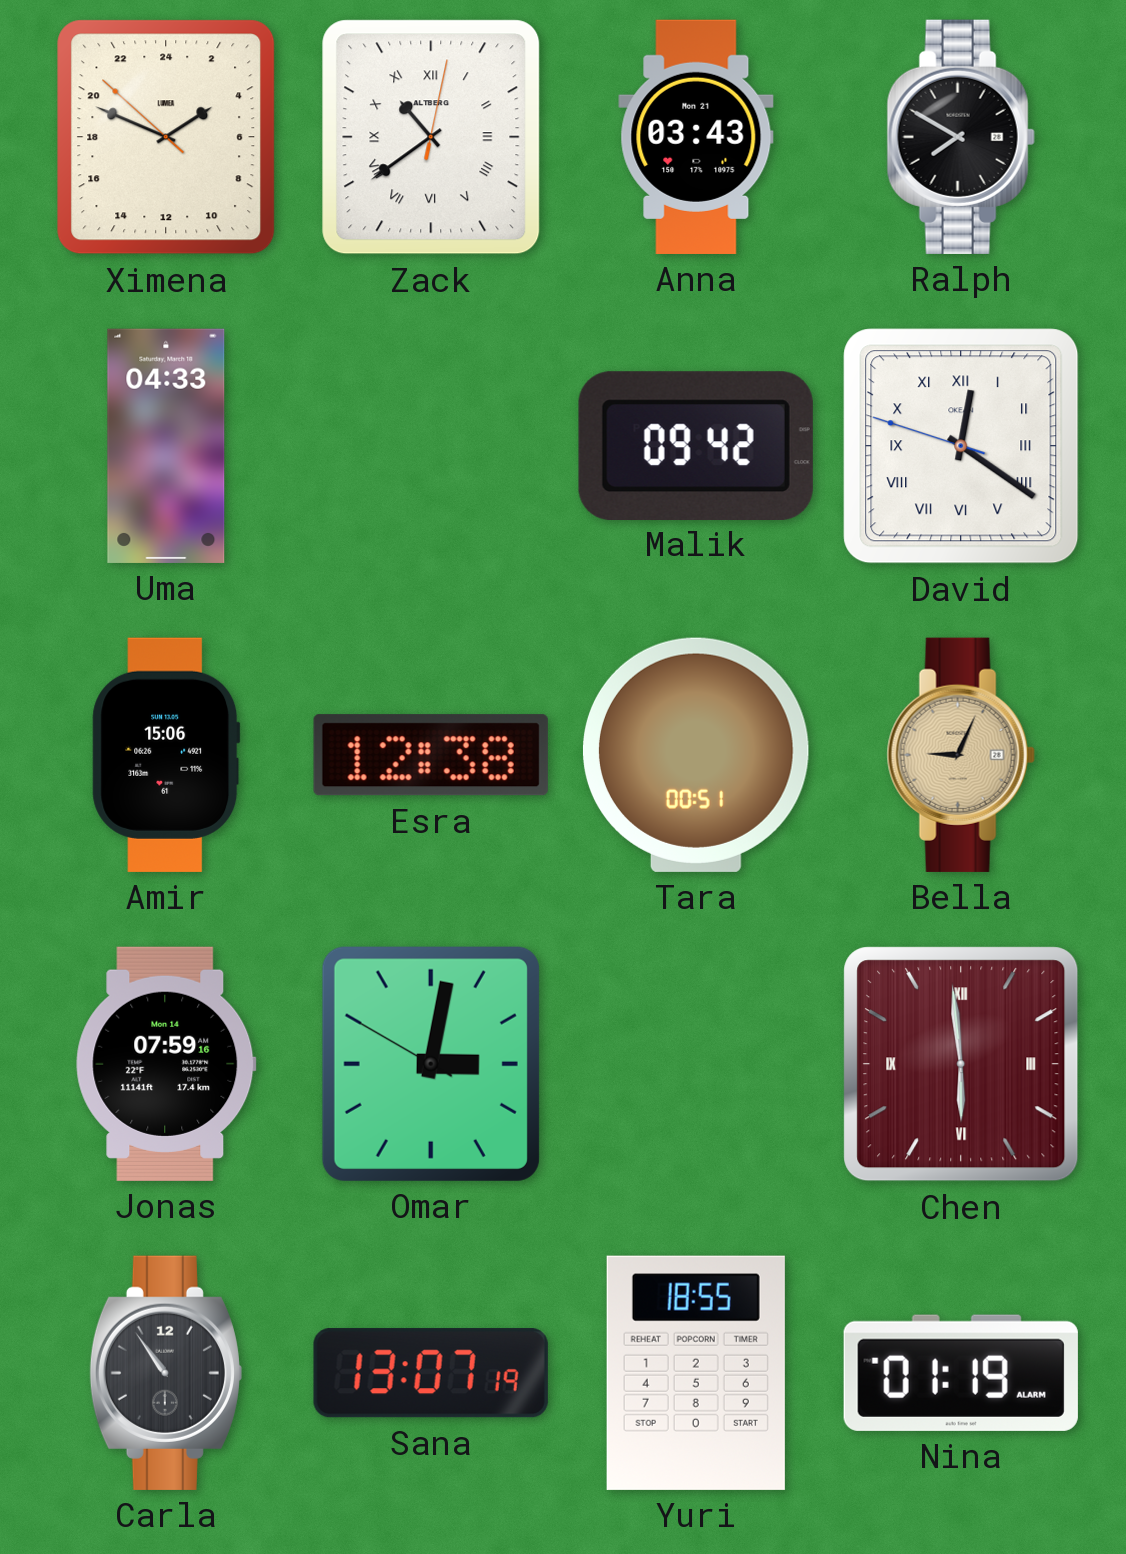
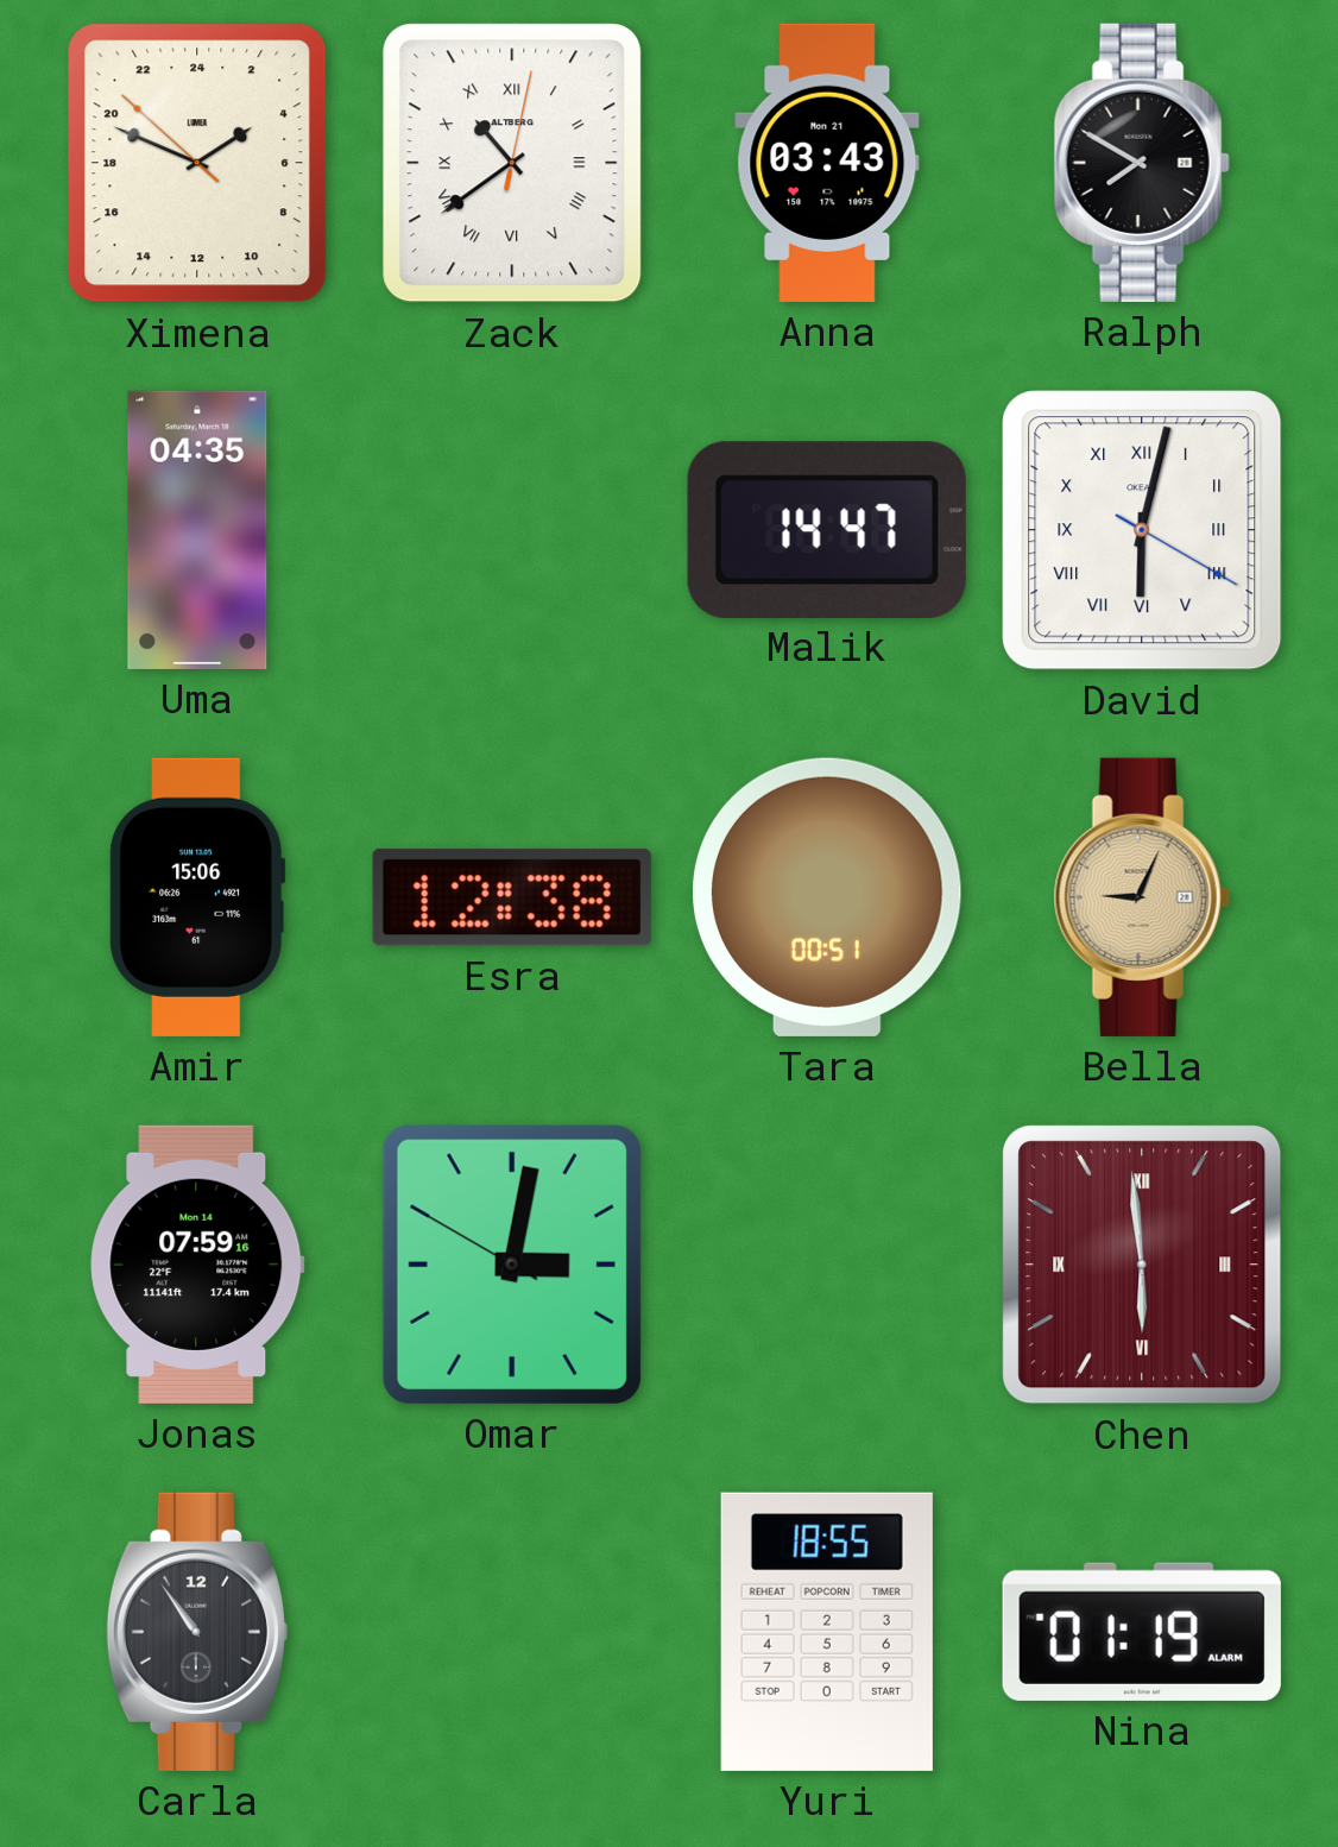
Uma: 04:33 -> 04:35 (197, 530)
Malik: 09:42 -> 14:47 (827, 529)
David: 12:20 -> 6:02 (1142, 530)
Sana: 13:07 -> none (431, 1373)
